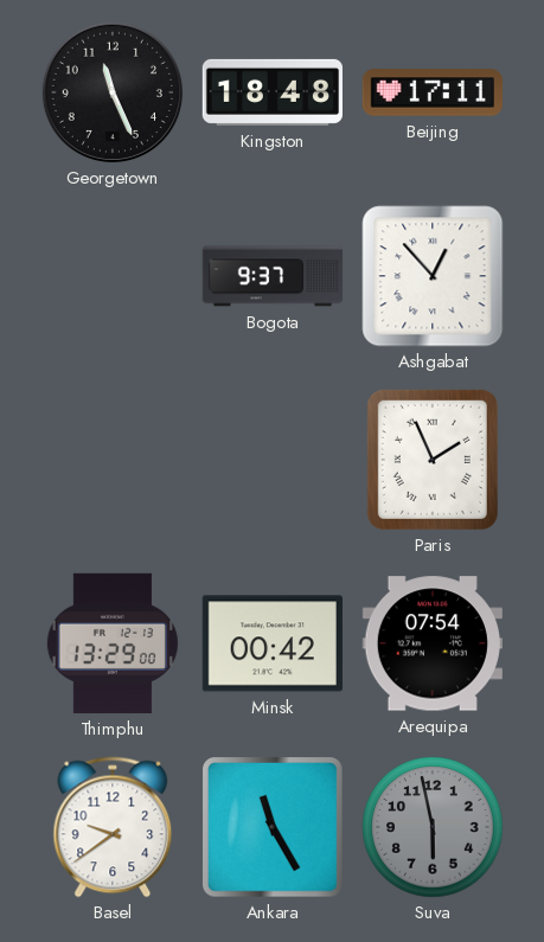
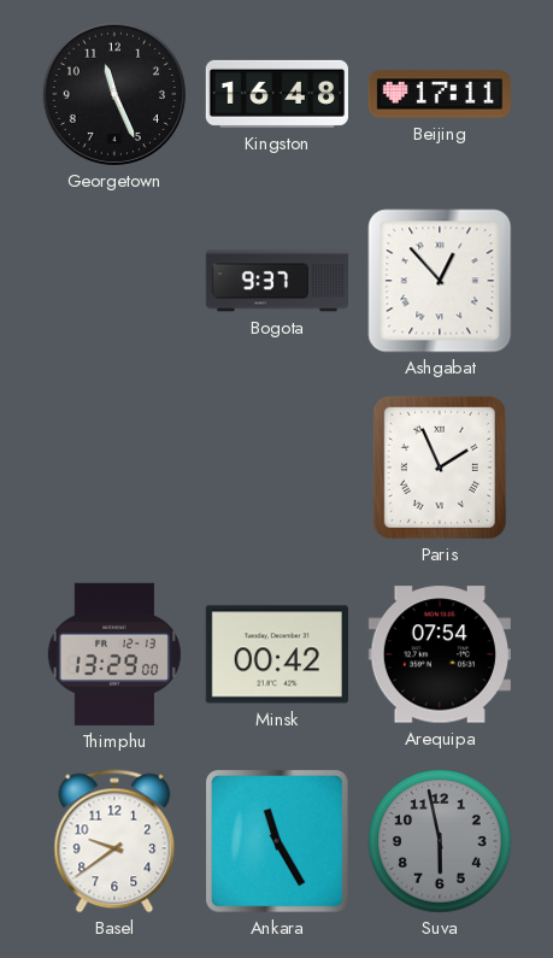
Kingston: 18:48 -> 16:48 (276, 94)
